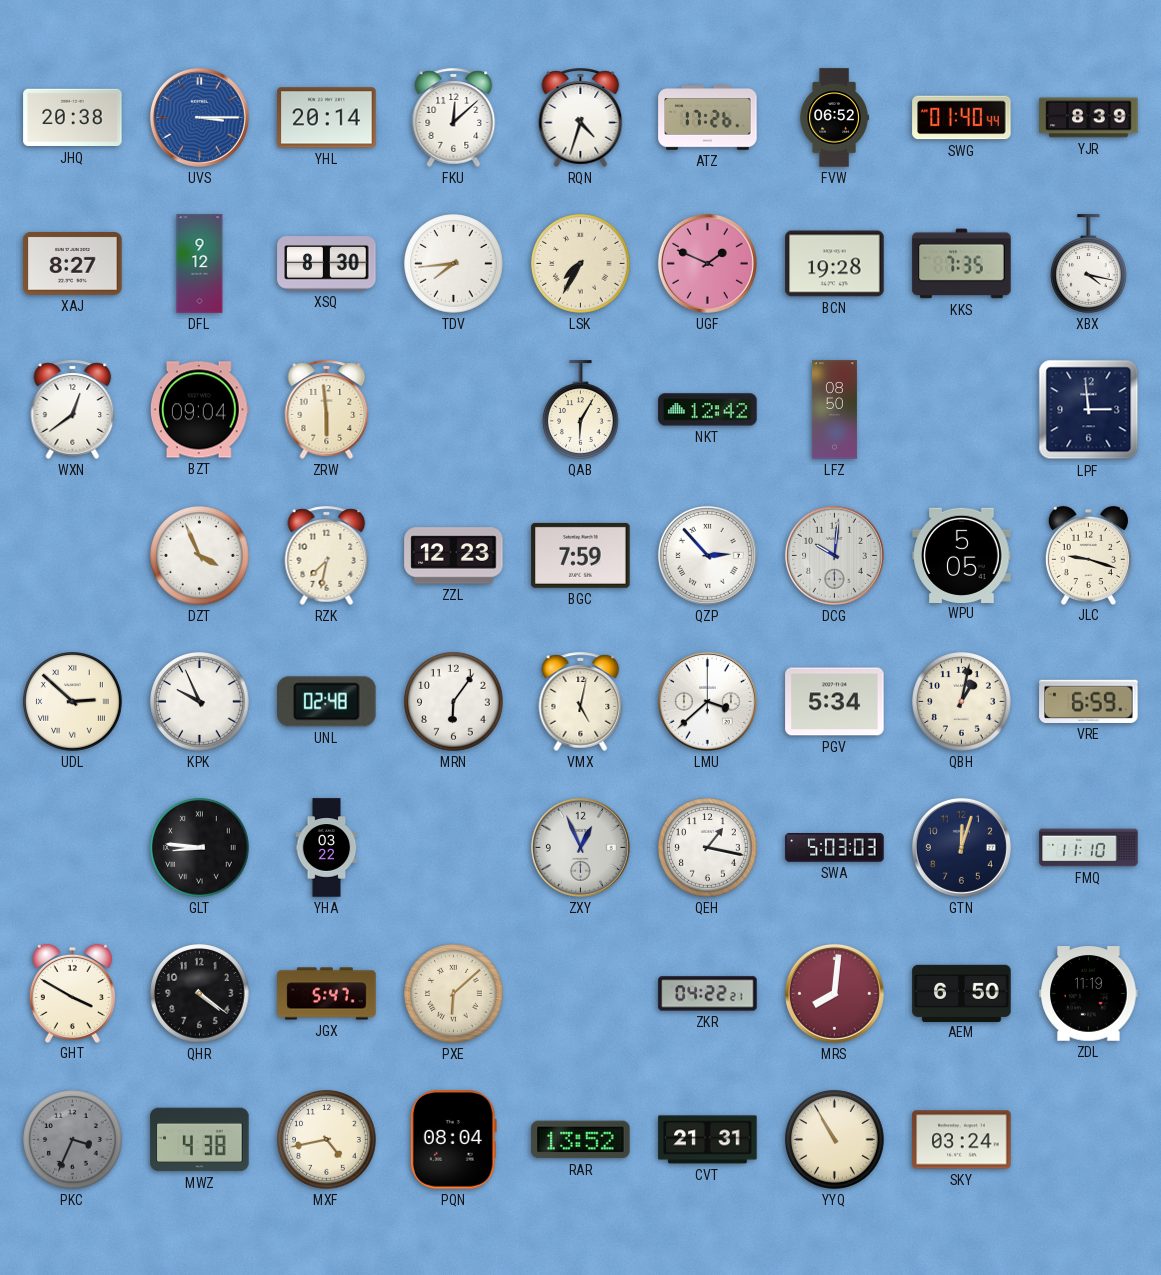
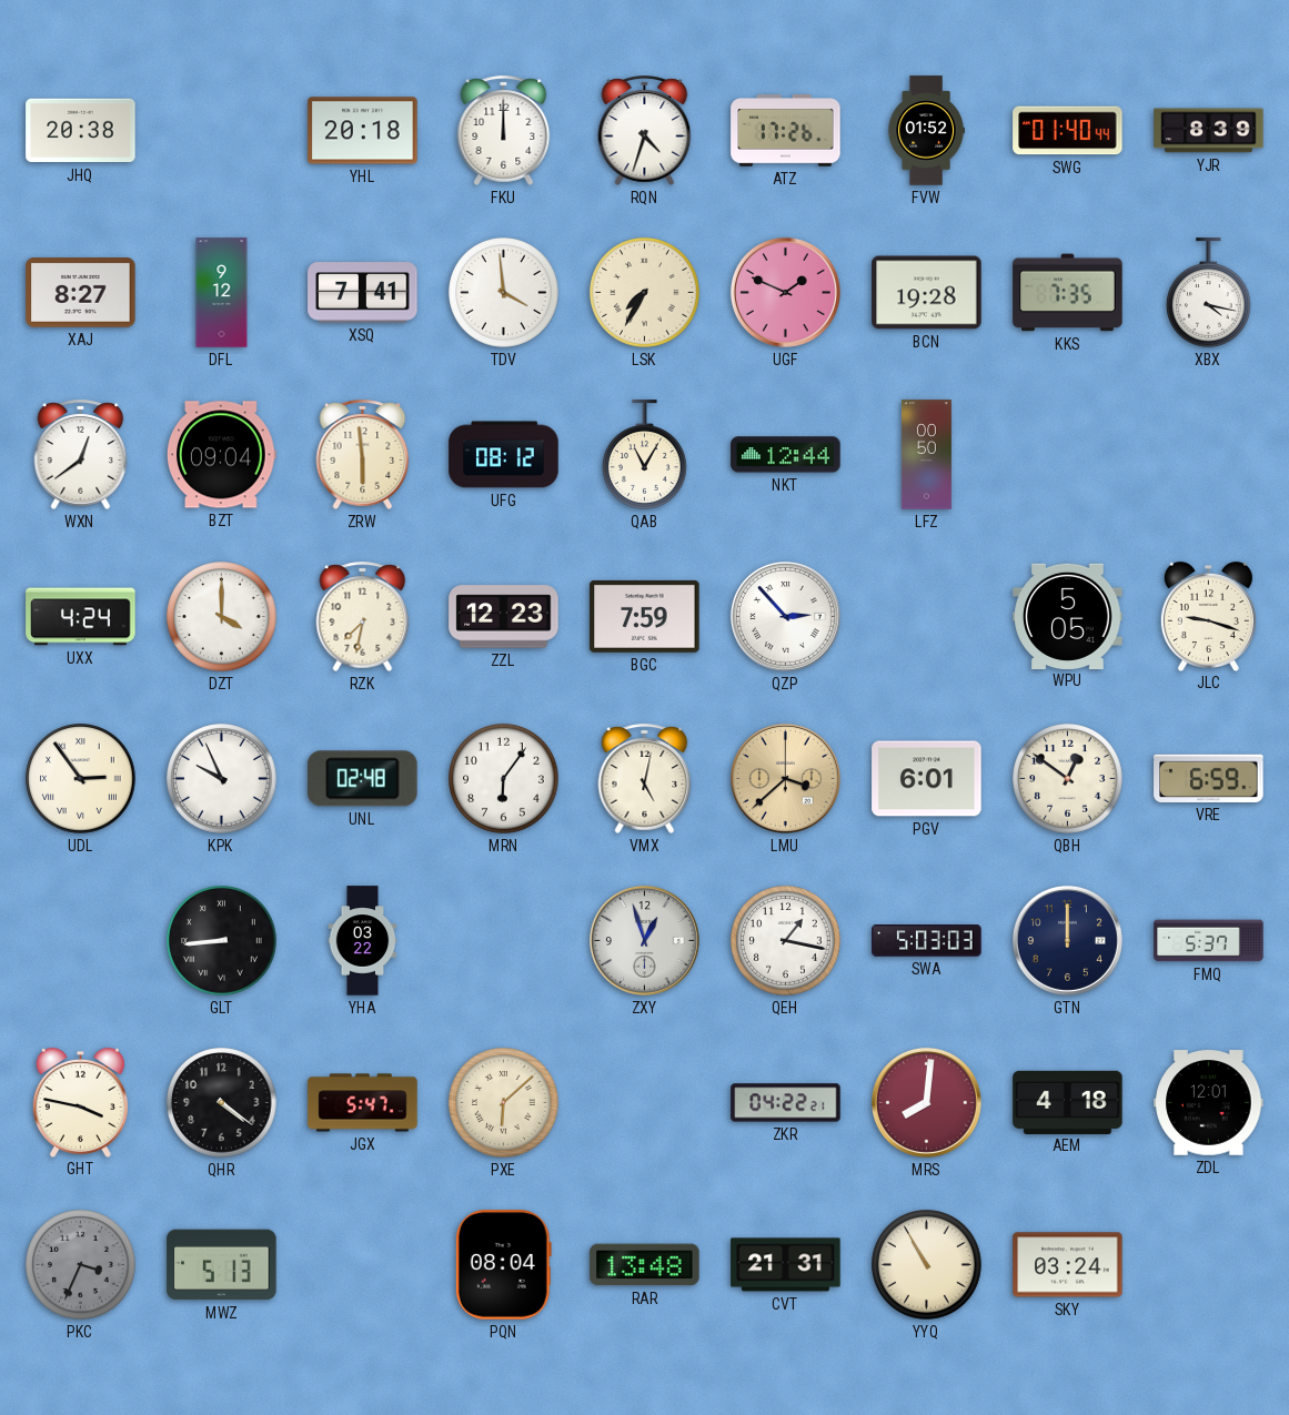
UVS: 3:15 -> none (199, 117)
YHL: 20:14 -> 20:18 (363, 131)
FKU: 12:08 -> 12:00 (504, 130)
FVW: 06:52 -> 01:52 (926, 131)
XSQ: 8:30 -> 7:41 (363, 293)
TDV: 7:44 -> 3:59 (504, 293)
UFG: none -> 08:12 (504, 455)
QAB: 6:05 -> 11:05 (645, 455)
NKT: 12:42 -> 12:44 (786, 455)
LFZ: 08:50 -> 00:50 (926, 455)
LPF: 2:59 -> none (1089, 410)
UXX: none -> 4:24 (81, 617)
DZT: 3:56 -> 4:00 (222, 617)
DCG: 10:01 -> none (834, 555)
UDL: 2:52 -> 2:54 (81, 779)
LMU dial: white -> champagne (785, 778)
PGV: 5:34 -> 6:01 (927, 779)
QBH: 1:02 -> 12:51 (1068, 779)
GLT: 8:46 -> 8:44 (222, 941)
ZXY: 12:56 -> 12:57 (644, 940)
GTN: 12:03 -> 12:00 (1067, 940)
FMQ: 11:10 -> 5:37 (1209, 941)
GHT: 3:50 -> 3:47 (80, 1102)
AEM: 6:50 -> 4:18 (1068, 1102)
ZDL: 11:19 -> 12:01 (1209, 1103)
MWZ: 4:38 -> 5:13 (222, 1265)
MXF: 4:43 -> none (327, 1140)
RAR: 13:52 -> 13:48 (645, 1265)
